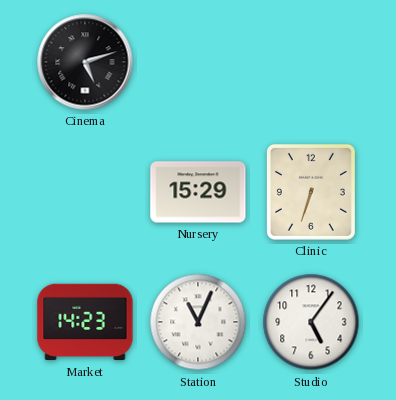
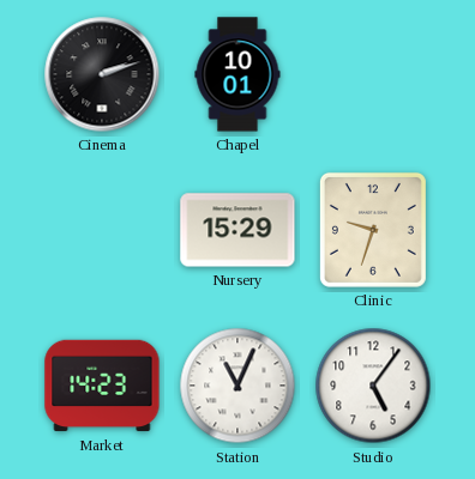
Cinema: 5:12 -> 2:12 (102, 74)
Chapel: none -> 10:01 (237, 74)
Clinic: 6:33 -> 9:33 (373, 230)
